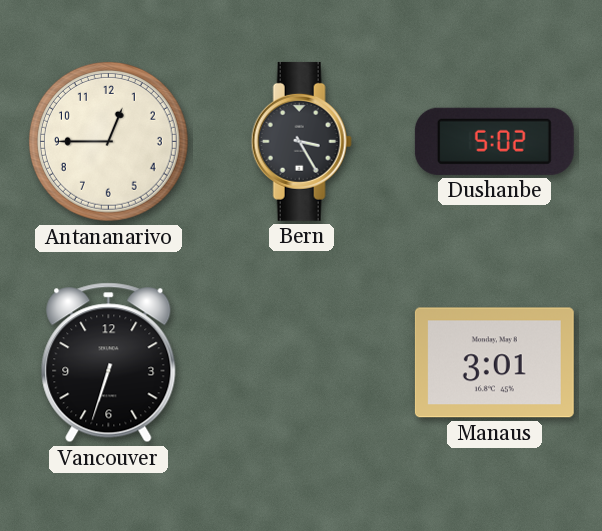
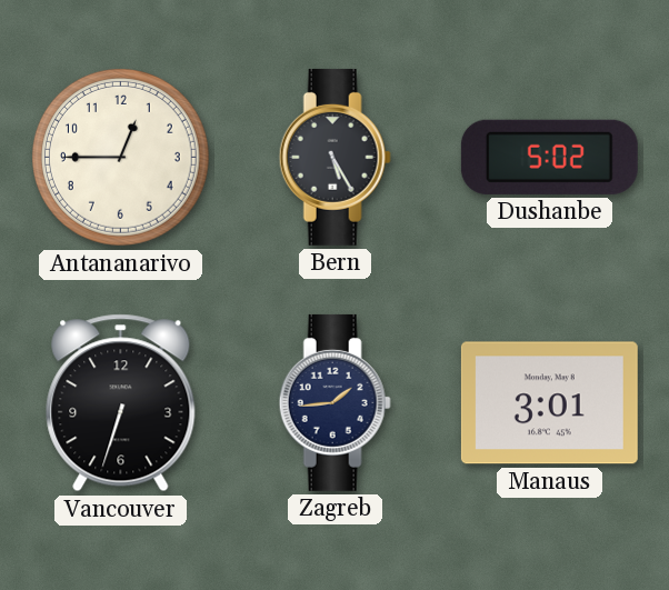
Bern: 3:25 -> 5:25 (334, 157)
Zagreb: none -> 1:44 (334, 402)
